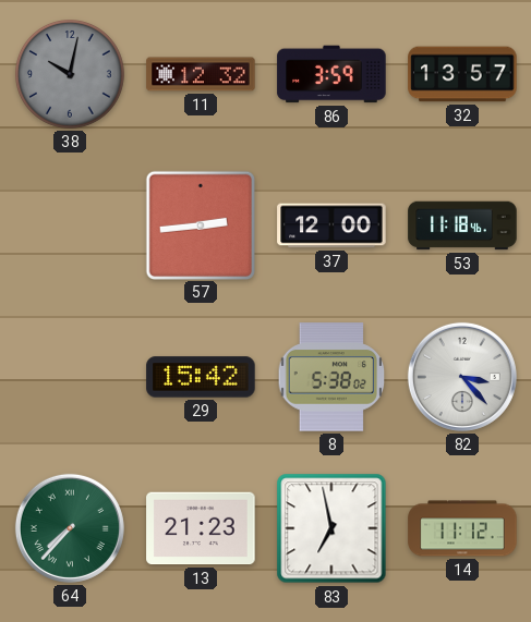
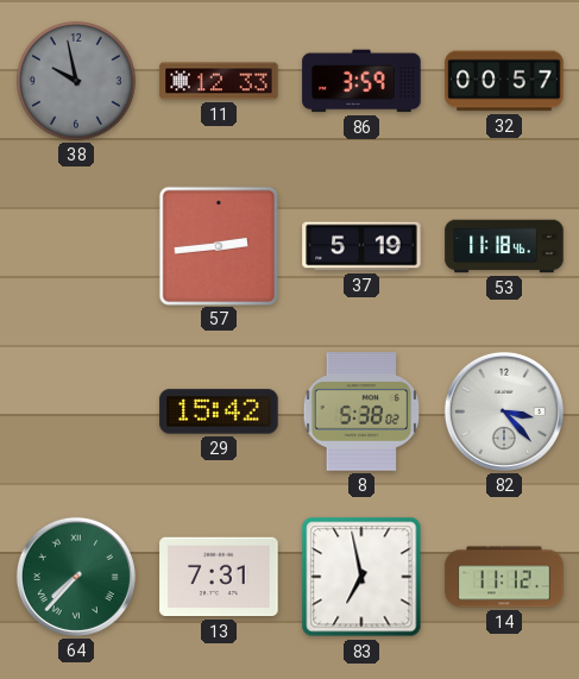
38: 10:02 -> 9:58 (77, 82)
11: 12:32 -> 12:33 (219, 81)
32: 13:57 -> 00:57 (504, 81)
37: 12:00 -> 5:19 (361, 246)
13: 21:23 -> 7:31 (219, 577)
